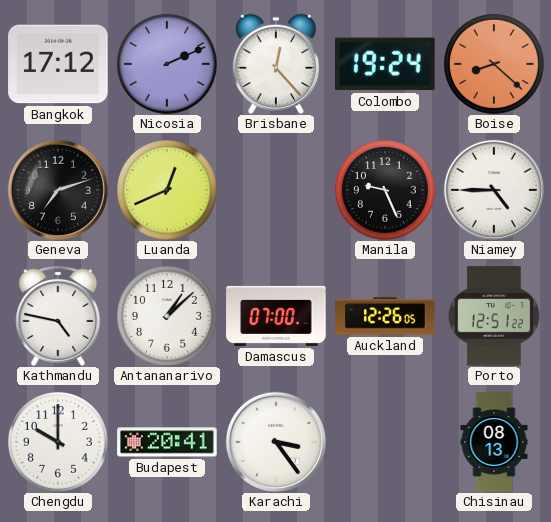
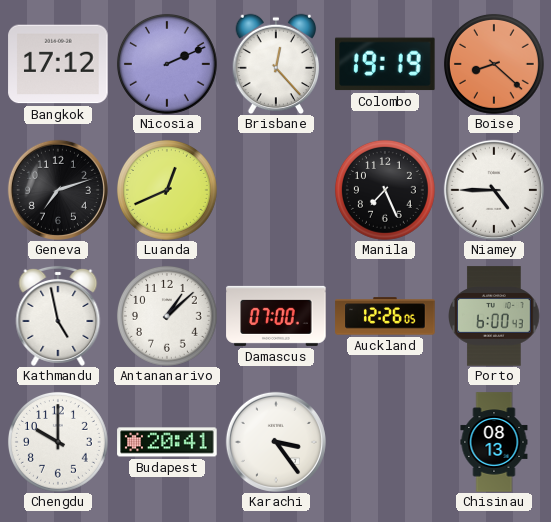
Colombo: 19:24 -> 19:19 (386, 64)
Manila: 9:26 -> 7:26 (385, 190)
Kathmandu: 4:47 -> 4:58 (58, 316)
Porto: 12:51 -> 6:00 (494, 316)
